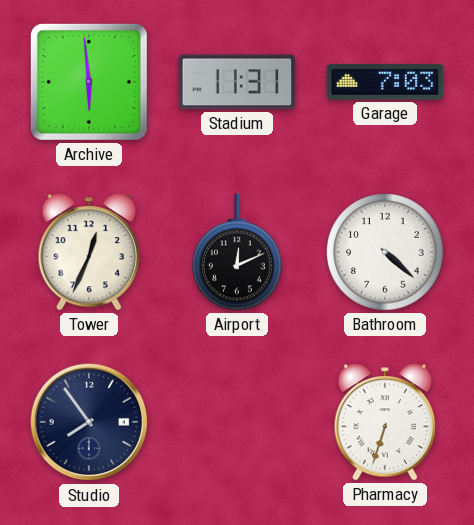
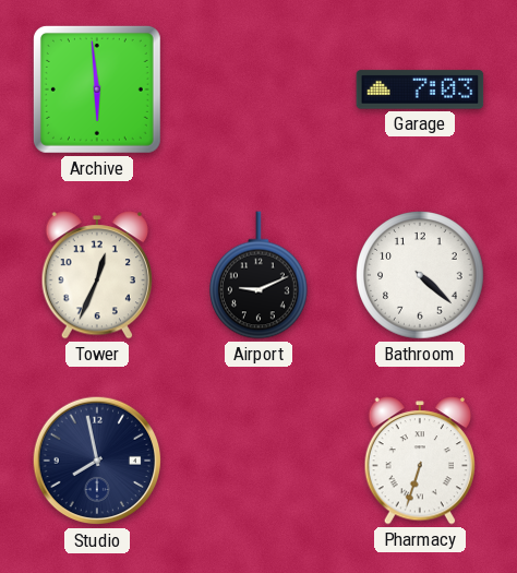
Stadium: 11:31 -> none (237, 82)
Airport: 12:11 -> 9:11 (260, 275)
Studio: 7:54 -> 7:58 (97, 461)
